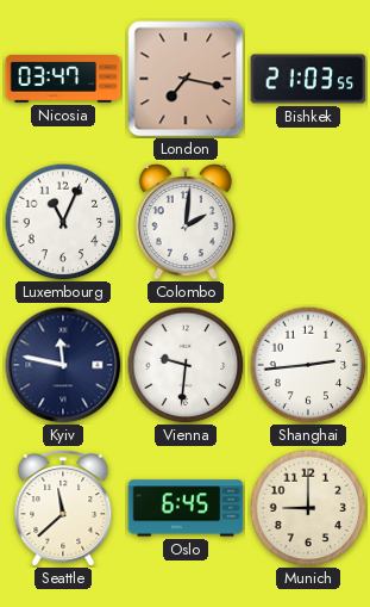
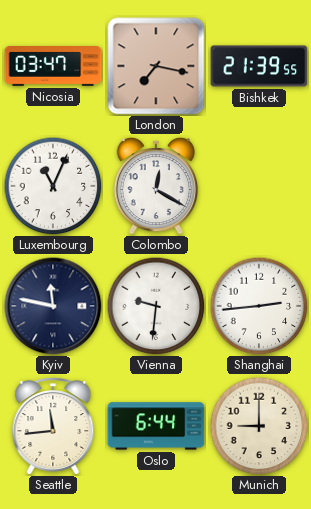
Bishkek: 21:03 -> 21:39 (259, 66)
Colombo: 2:01 -> 12:20 (155, 186)
Seattle: 11:38 -> 11:44 (53, 426)
Oslo: 6:45 -> 6:44 (156, 426)
